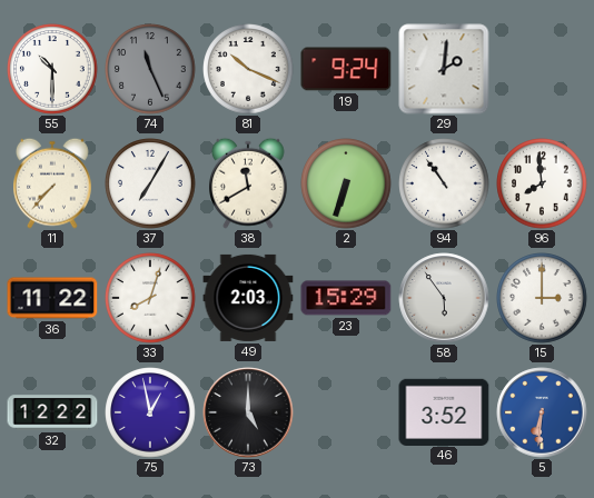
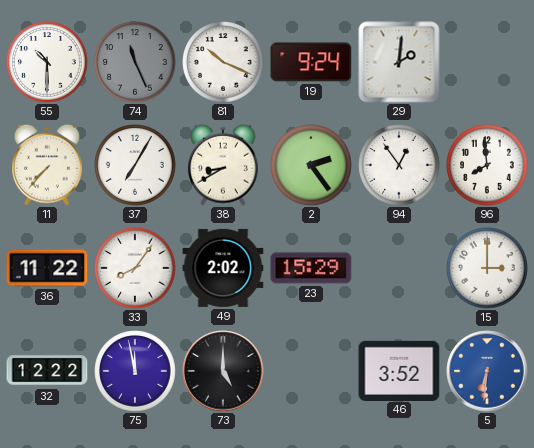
38: 11:40 -> 8:40 (224, 165)
2: 6:33 -> 2:24 (311, 165)
94: 10:54 -> 12:54 (399, 165)
33: 8:03 -> 8:06 (135, 268)
49: 2:03 -> 2:02 (223, 268)
58: 5:54 -> none (444, 298)
75: 12:58 -> 11:58 (135, 371)
